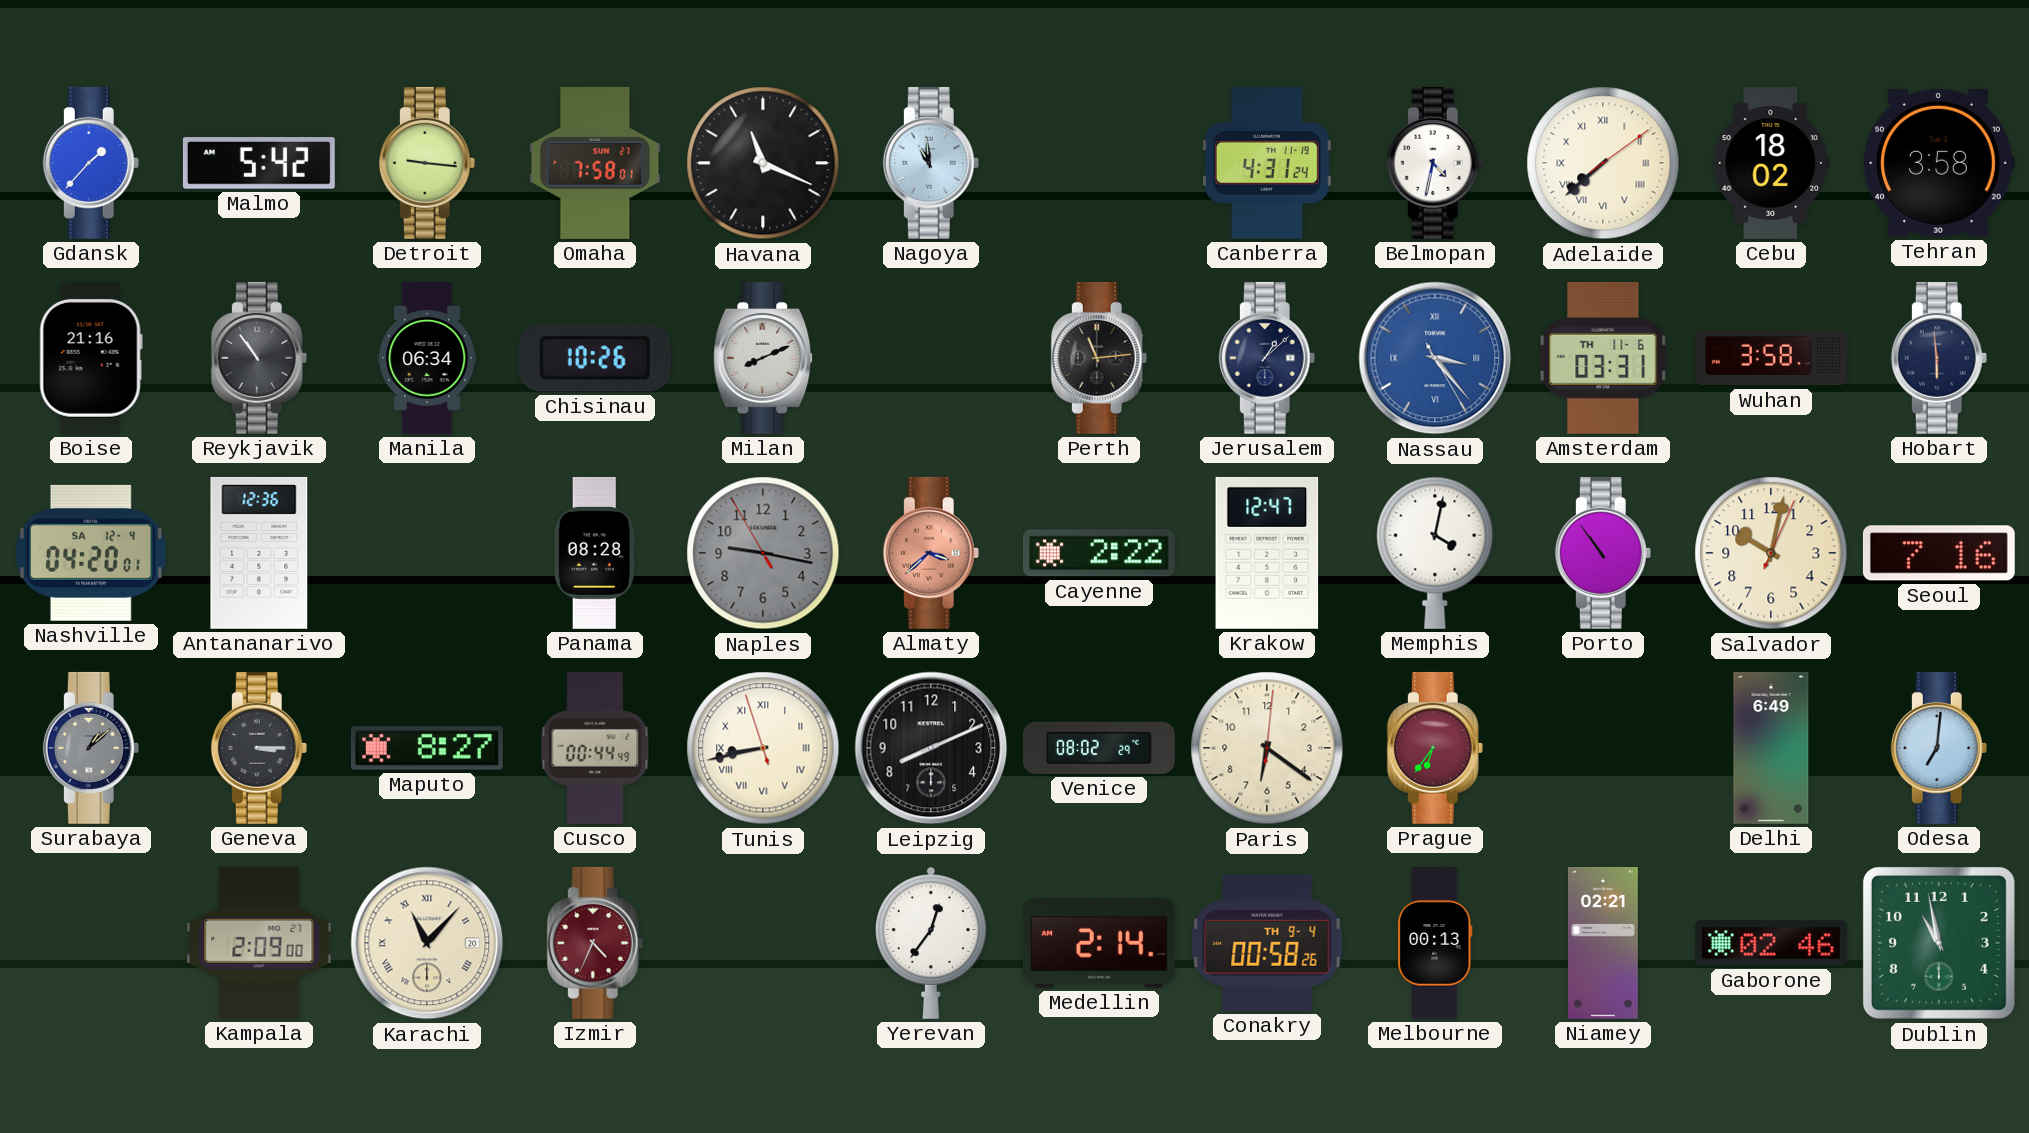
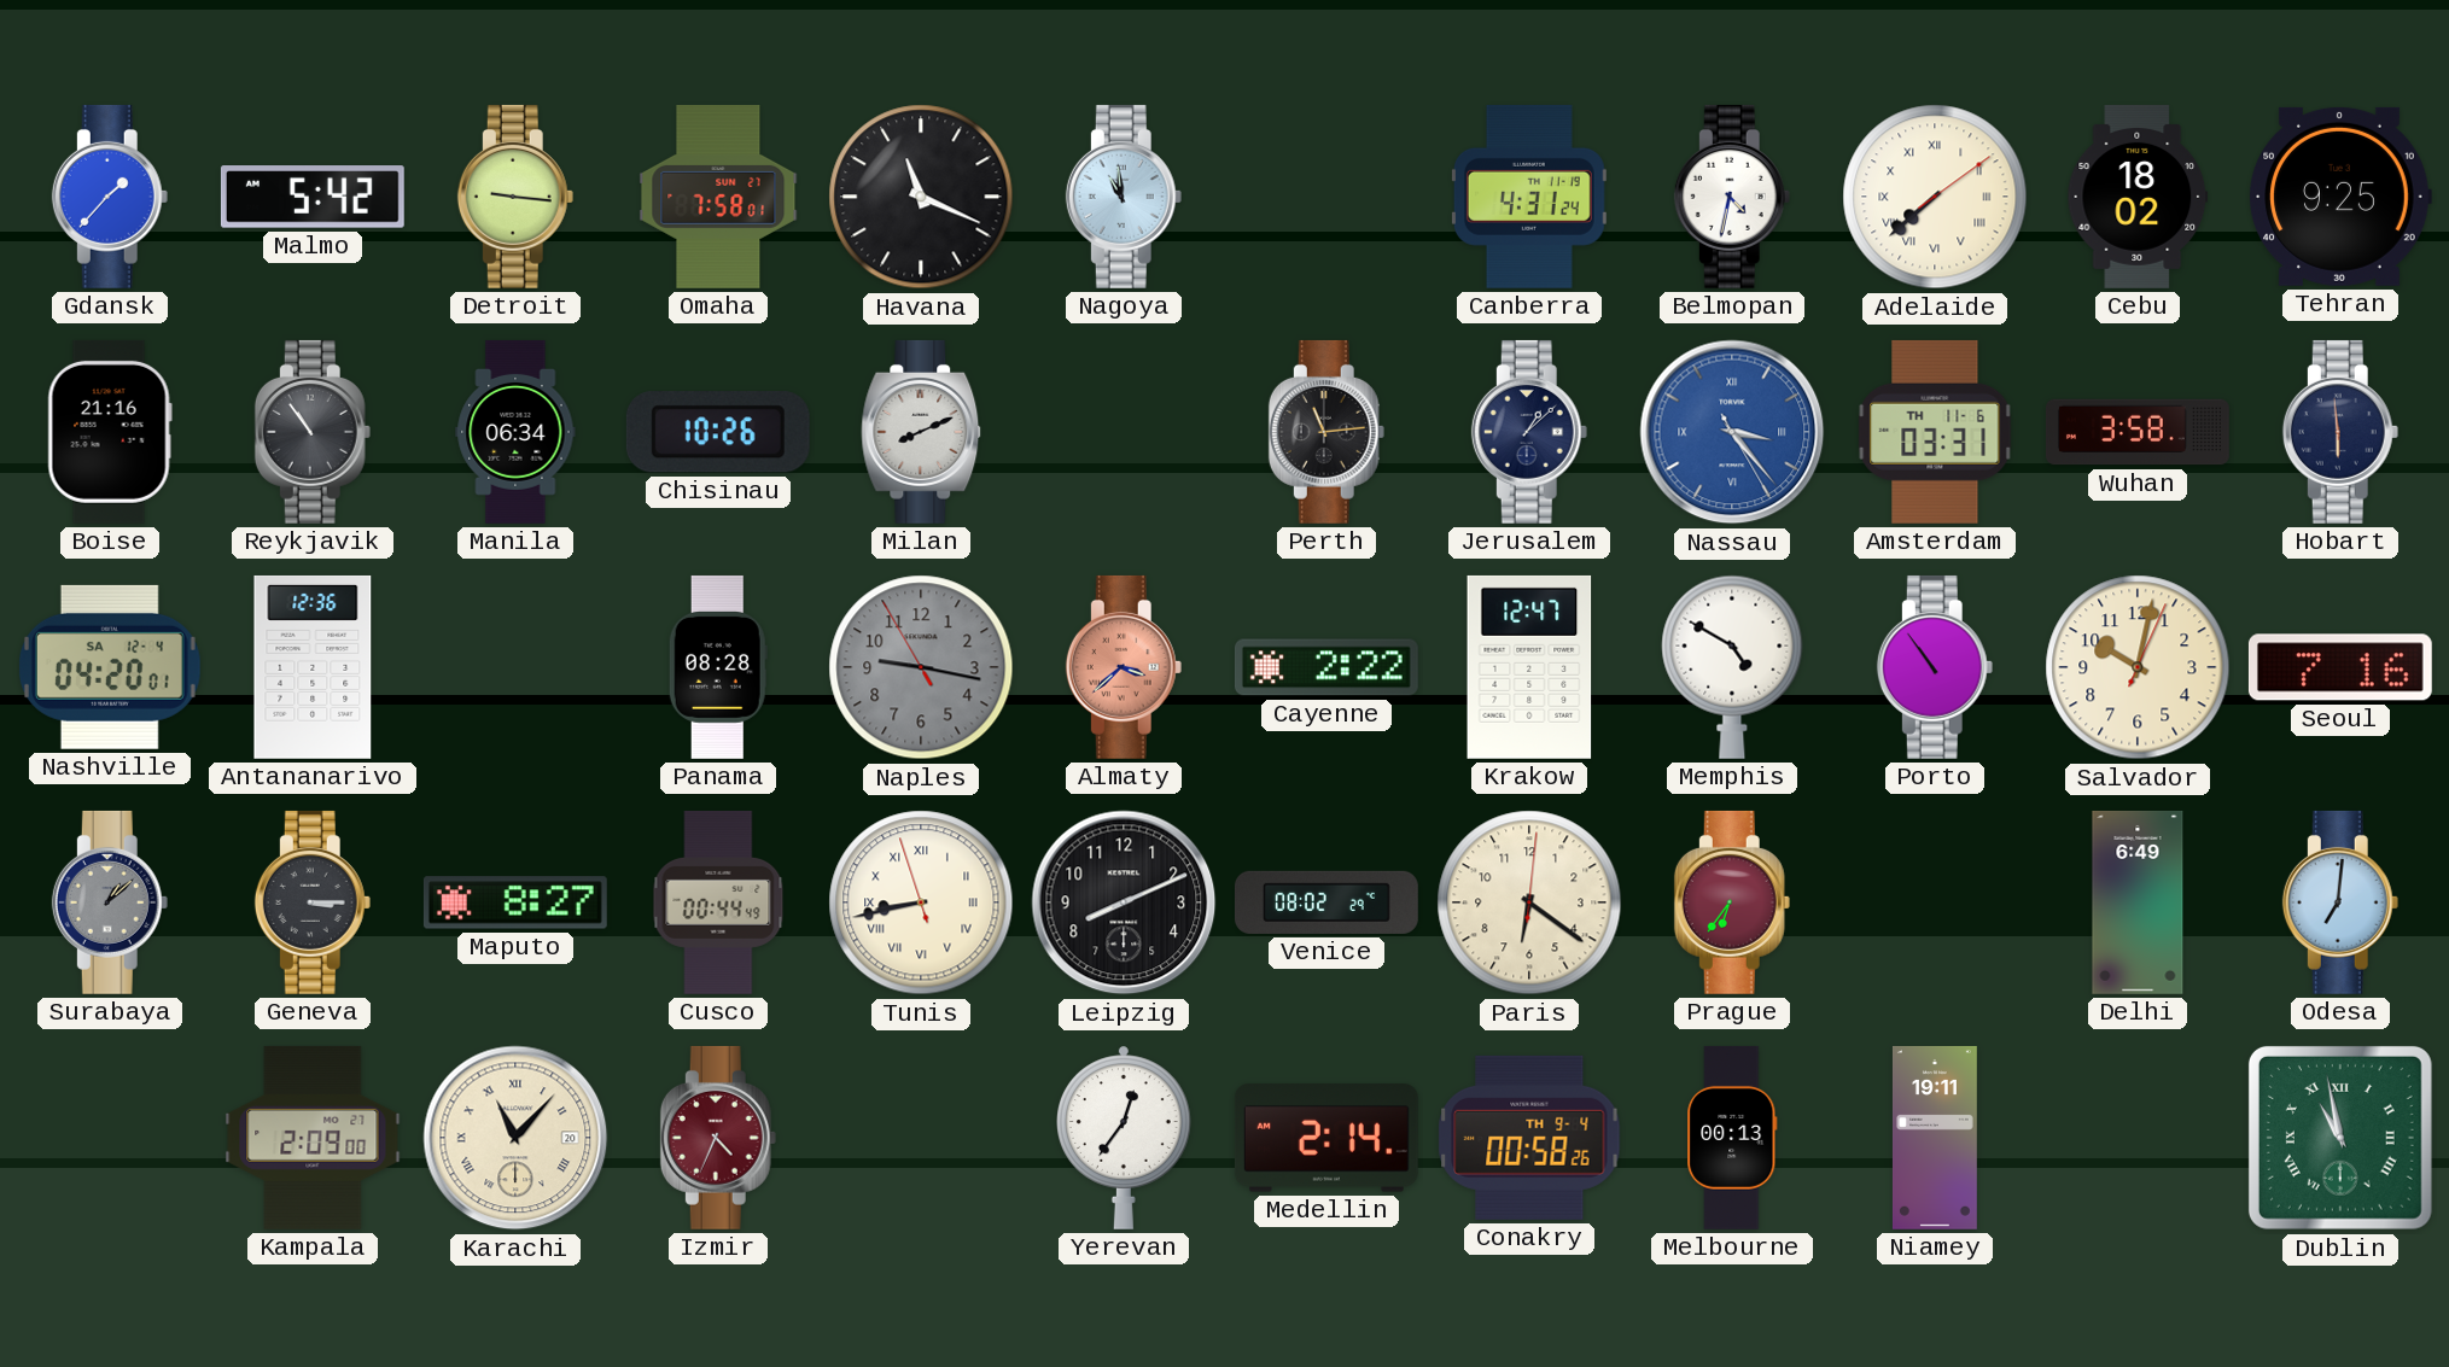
Tehran: 3:58 -> 9:25 (2340, 197)
Memphis: 4:02 -> 4:50 (1732, 667)
Niamey: 02:21 -> 19:11 (1935, 1138)
Gaborone: 02:46 -> none (1771, 943)
Dublin numerals: Arabic -> Roman (2340, 1138)
